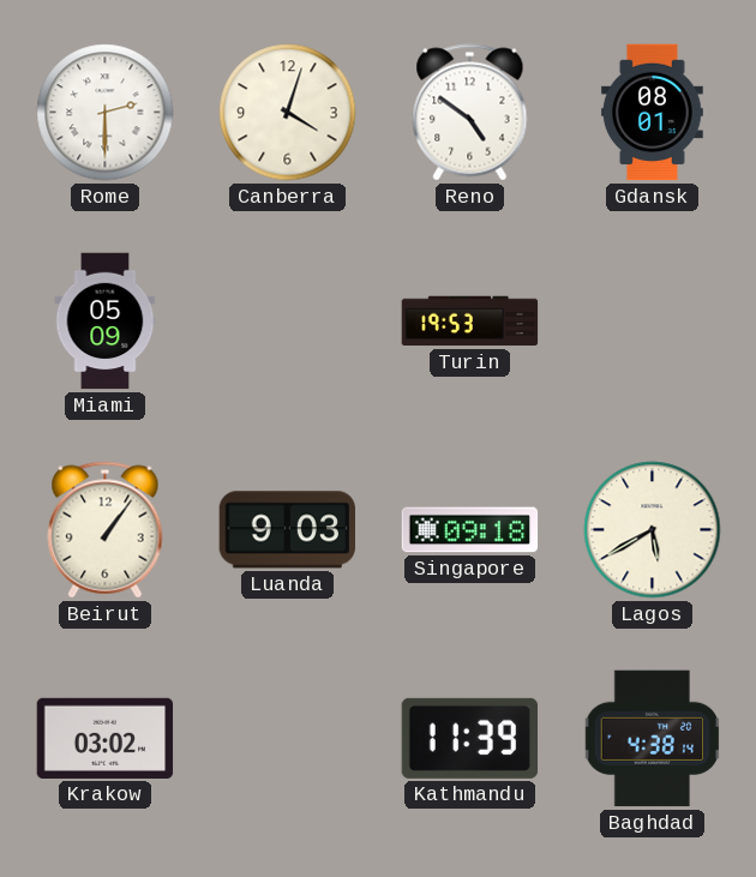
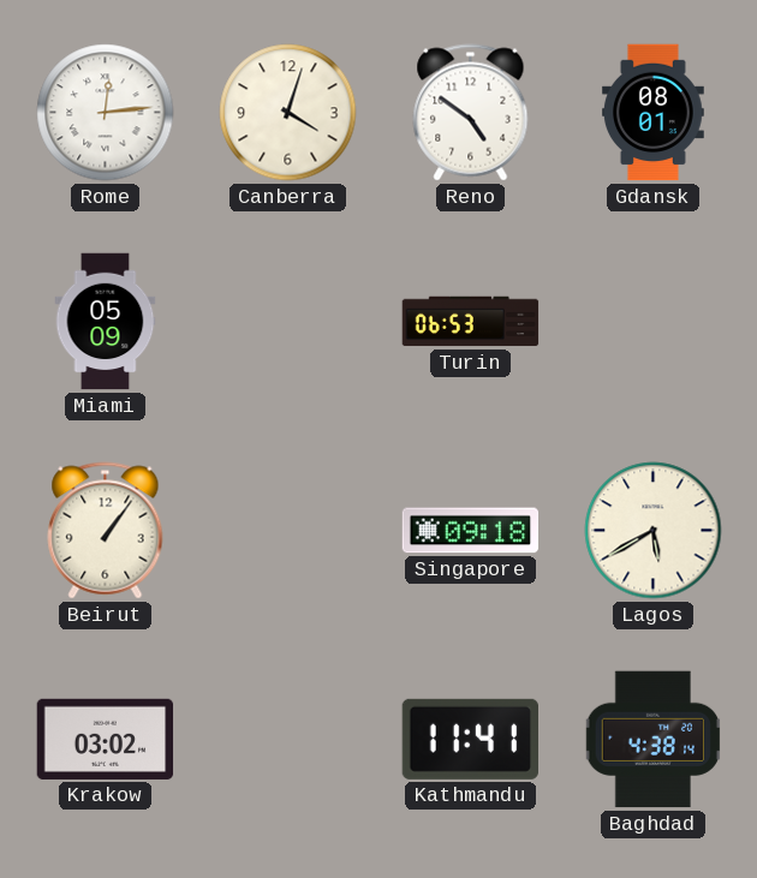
Rome: 2:30 -> 12:14 (106, 113)
Turin: 19:53 -> 06:53 (471, 322)
Luanda: 9:03 -> none (288, 530)
Kathmandu: 11:39 -> 11:41 (470, 739)
